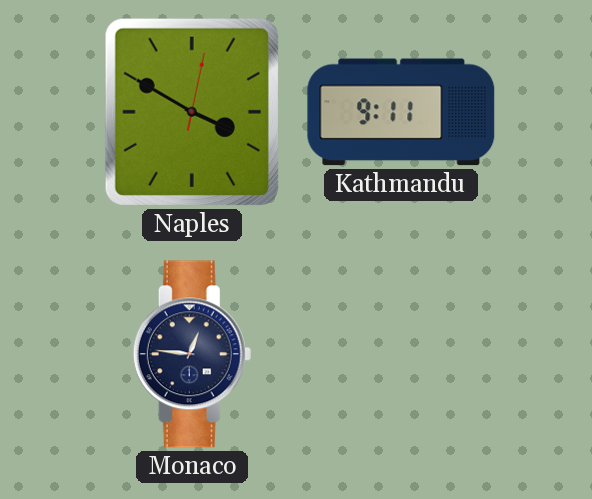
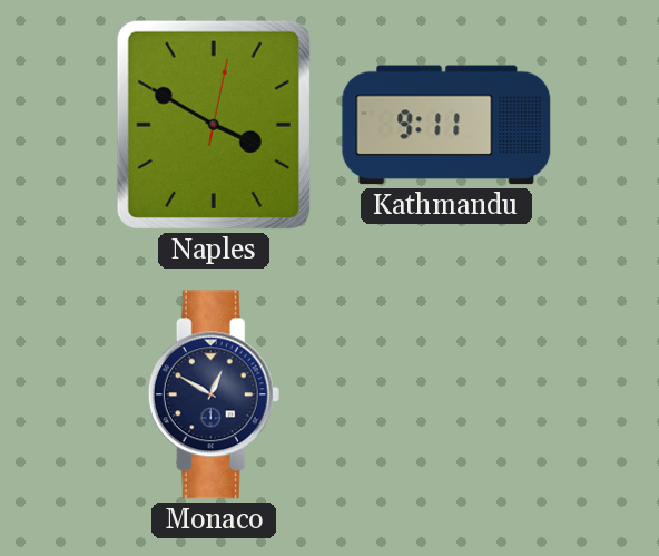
Monaco: 12:46 -> 12:50 (214, 394)
